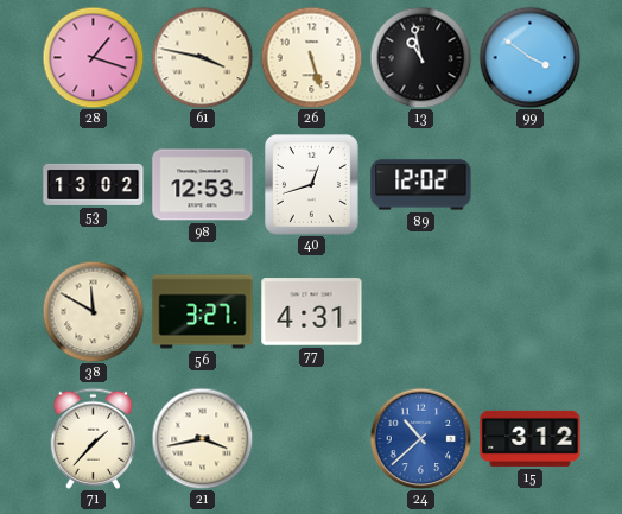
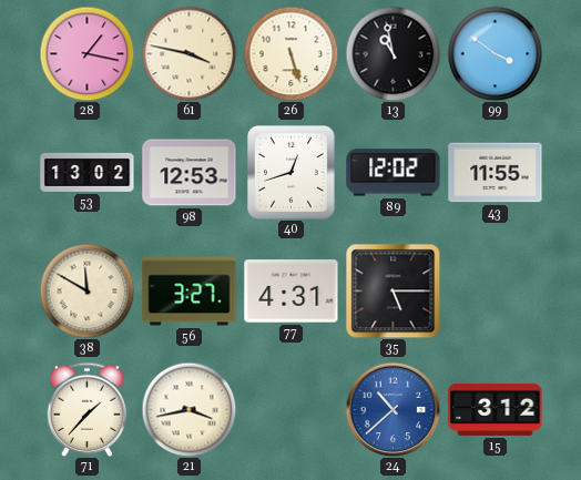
28: 1:18 -> 1:17 (86, 53)
43: none -> 11:55 (496, 173)
35: none -> 5:15 (393, 290)
